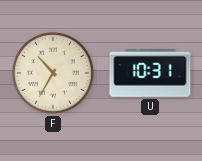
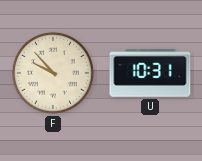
F: 10:35 -> 9:53 (53, 73)
